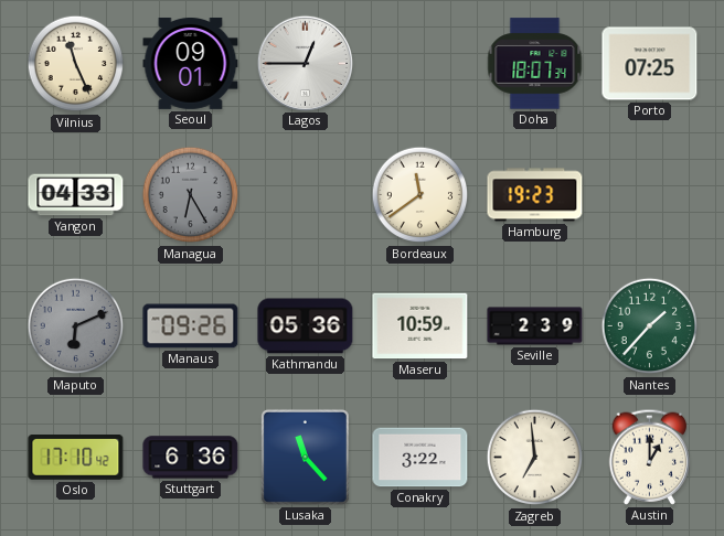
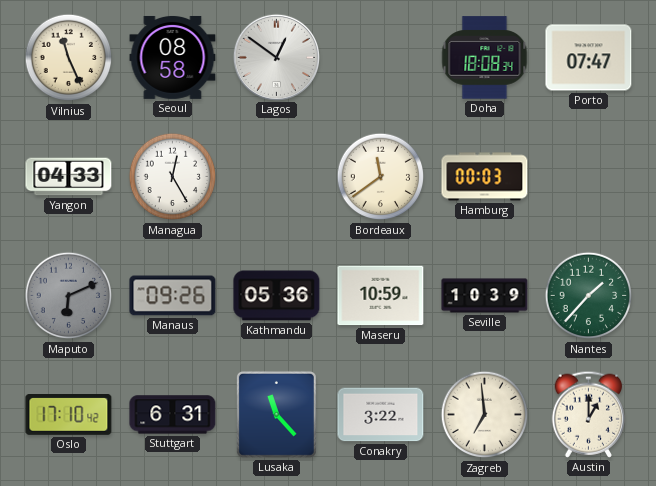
Seoul: 09:01 -> 08:58 (173, 57)
Lagos: 12:45 -> 12:51 (276, 57)
Doha: 18:07 -> 18:08 (485, 58)
Porto: 07:25 -> 07:47 (589, 58)
Managua: 6:25 -> 12:25 (173, 177)
Managua dial: grey -> white (173, 177)
Hamburg: 19:23 -> 00:03 (485, 177)
Seville: 2:39 -> 10:39 (485, 296)
Stuttgart: 6:36 -> 6:31 (173, 415)
